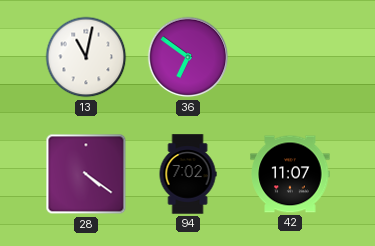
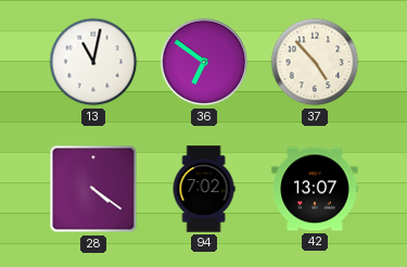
37: none -> 4:53 (315, 62)
42: 11:07 -> 13:07 (315, 189)
